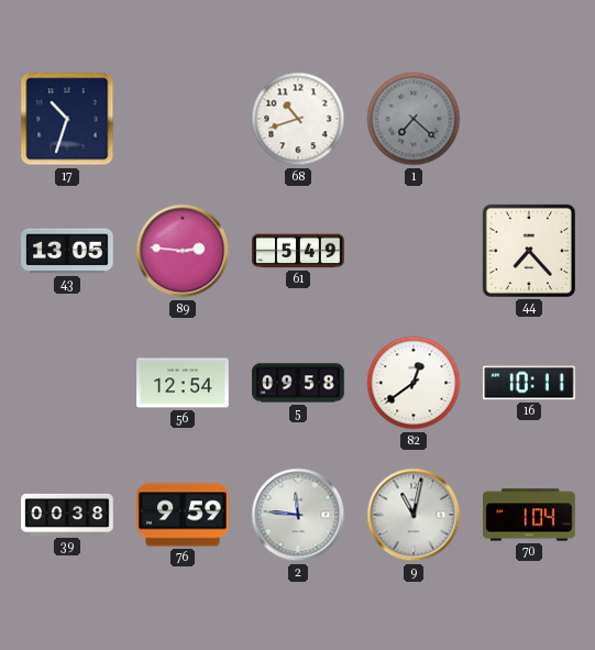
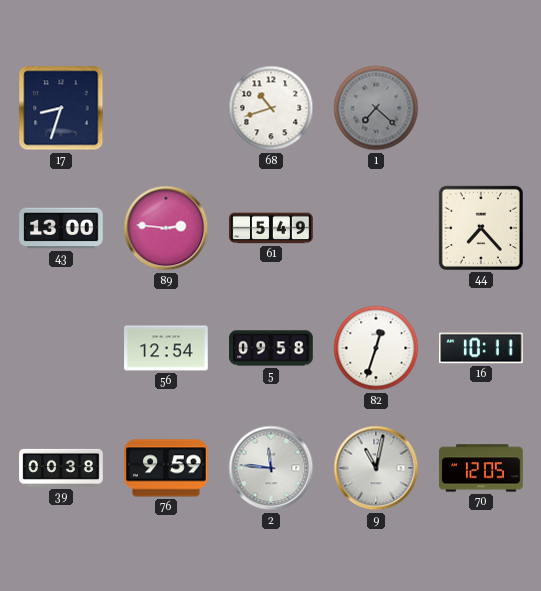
17: 10:33 -> 8:33 (61, 108)
43: 13:05 -> 13:00 (61, 228)
82: 12:39 -> 12:33 (376, 348)
70: 1:04 -> 12:05 (481, 468)
